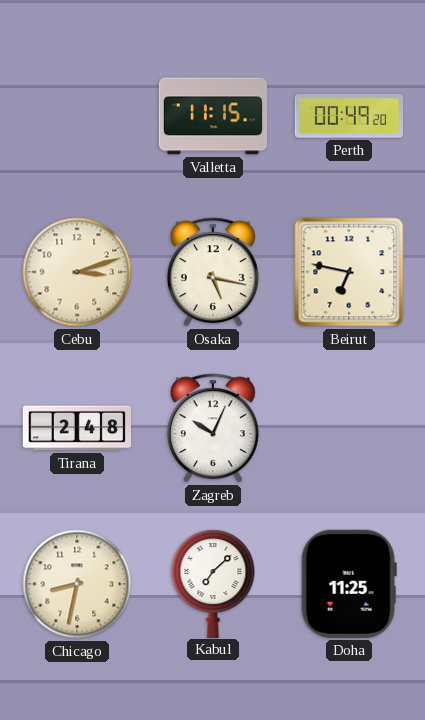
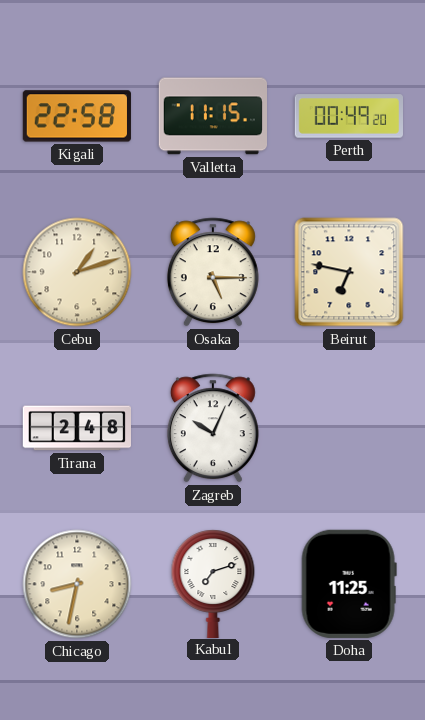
Kigali: none -> 22:58 (77, 116)
Cebu: 3:12 -> 1:12 (77, 272)
Osaka: 5:17 -> 5:15 (213, 272)
Kabul: 7:08 -> 7:12 (213, 583)
